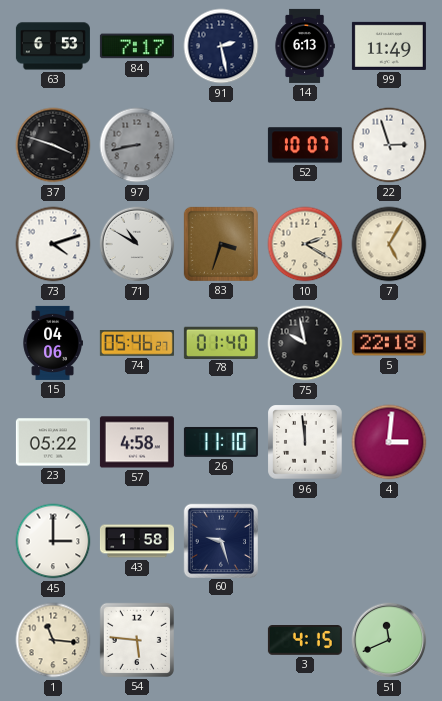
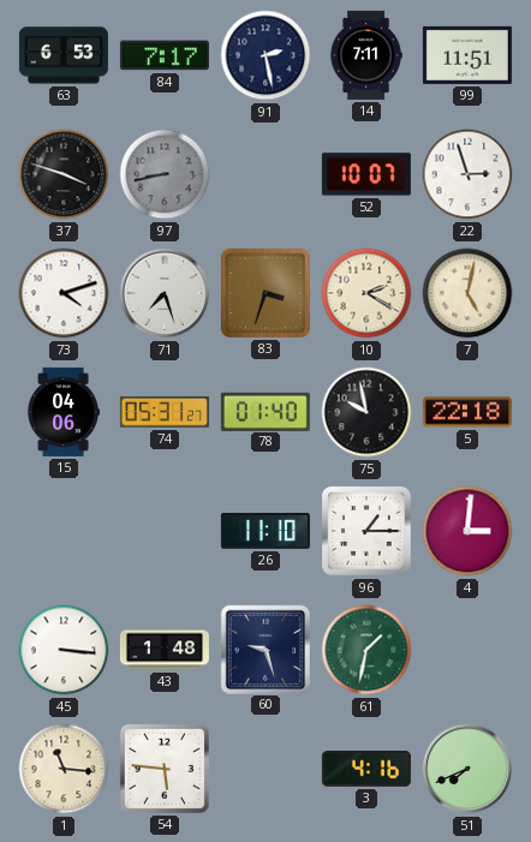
14: 6:13 -> 7:11 (366, 55)
99: 11:49 -> 11:51 (467, 55)
71: 10:50 -> 7:27 (165, 293)
7: 5:05 -> 5:02 (467, 293)
74: 05:46 -> 05:31 (165, 413)
23: 05:22 -> none (53, 442)
57: 4:58 -> none (137, 442)
96: 11:59 -> 1:15 (366, 531)
45: 3:00 -> 3:16 (64, 650)
43: 1:58 -> 1:48 (165, 650)
61: none -> 1:32 (366, 650)
3: 4:15 -> 4:16 (366, 770)
51: 11:41 -> 7:41 (467, 769)
